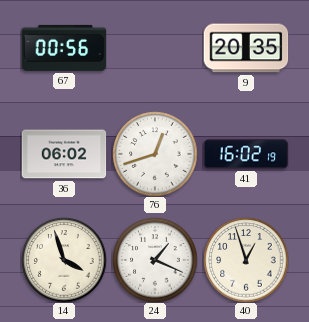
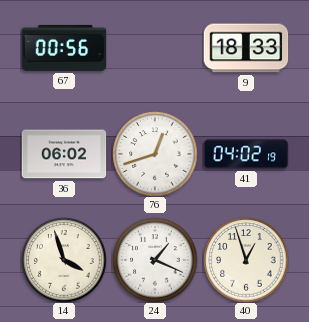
9: 20:35 -> 18:33 (246, 48)
41: 16:02 -> 04:02 (246, 154)
